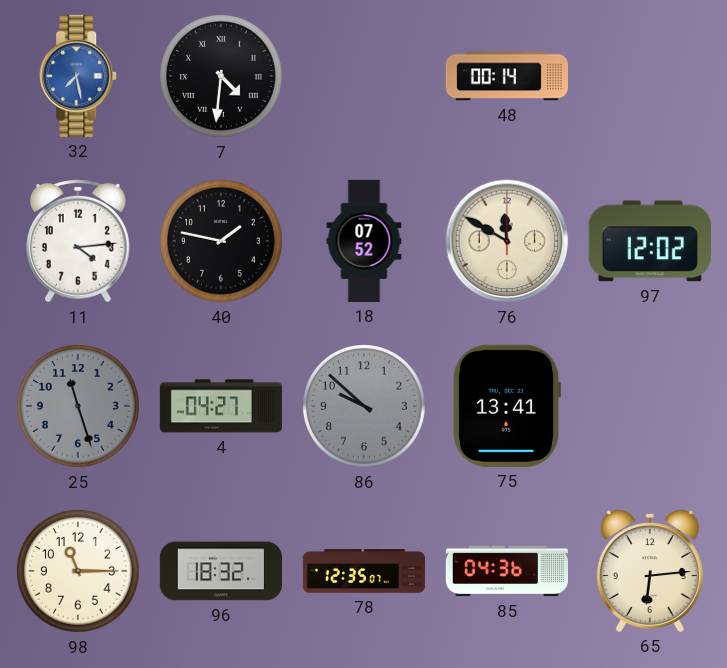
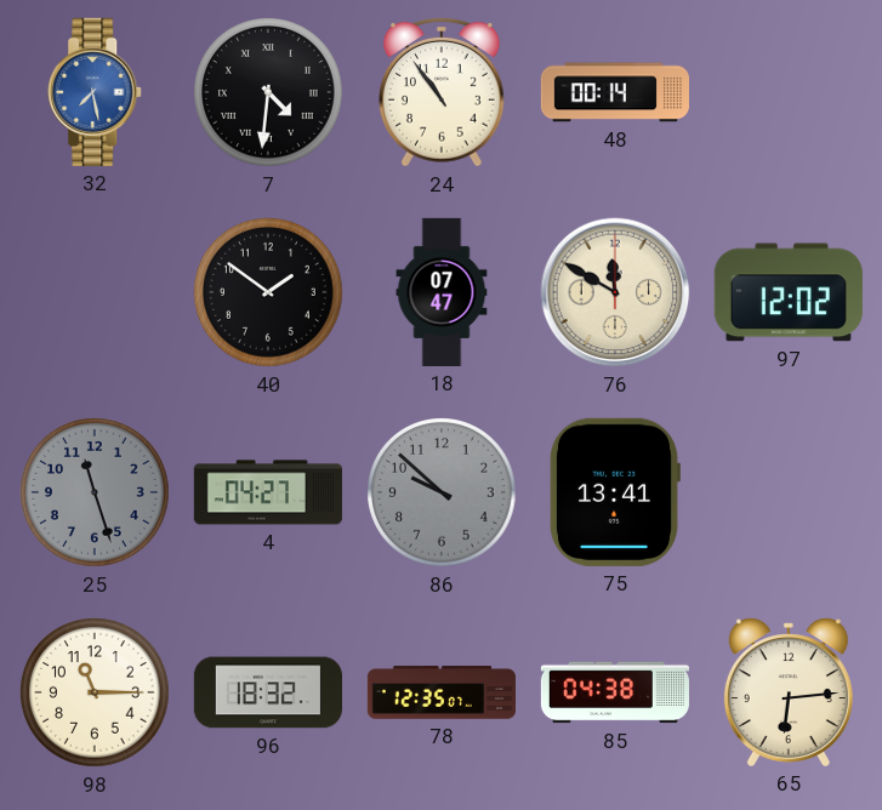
24: none -> 10:54 (443, 92)
11: 4:14 -> none (79, 241)
40: 1:47 -> 1:51 (269, 293)
18: 07:52 -> 07:47 (442, 292)
85: 04:36 -> 04:38 (615, 692)
